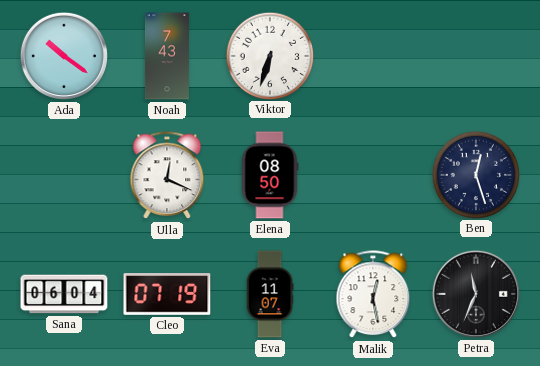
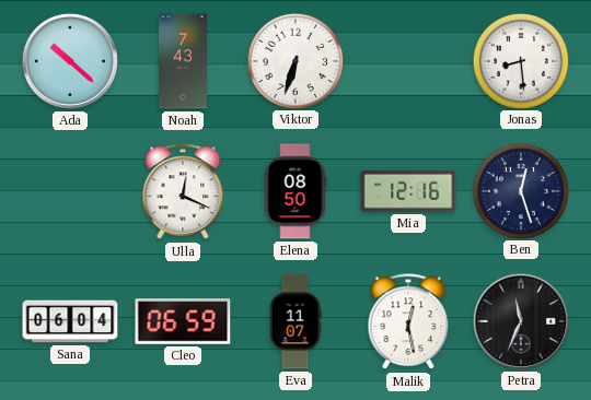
Ada: 10:21 -> 10:22 (70, 61)
Jonas: none -> 8:29 (520, 60)
Mia: none -> 12:16 (408, 191)
Cleo: 07:19 -> 06:59 (183, 321)
